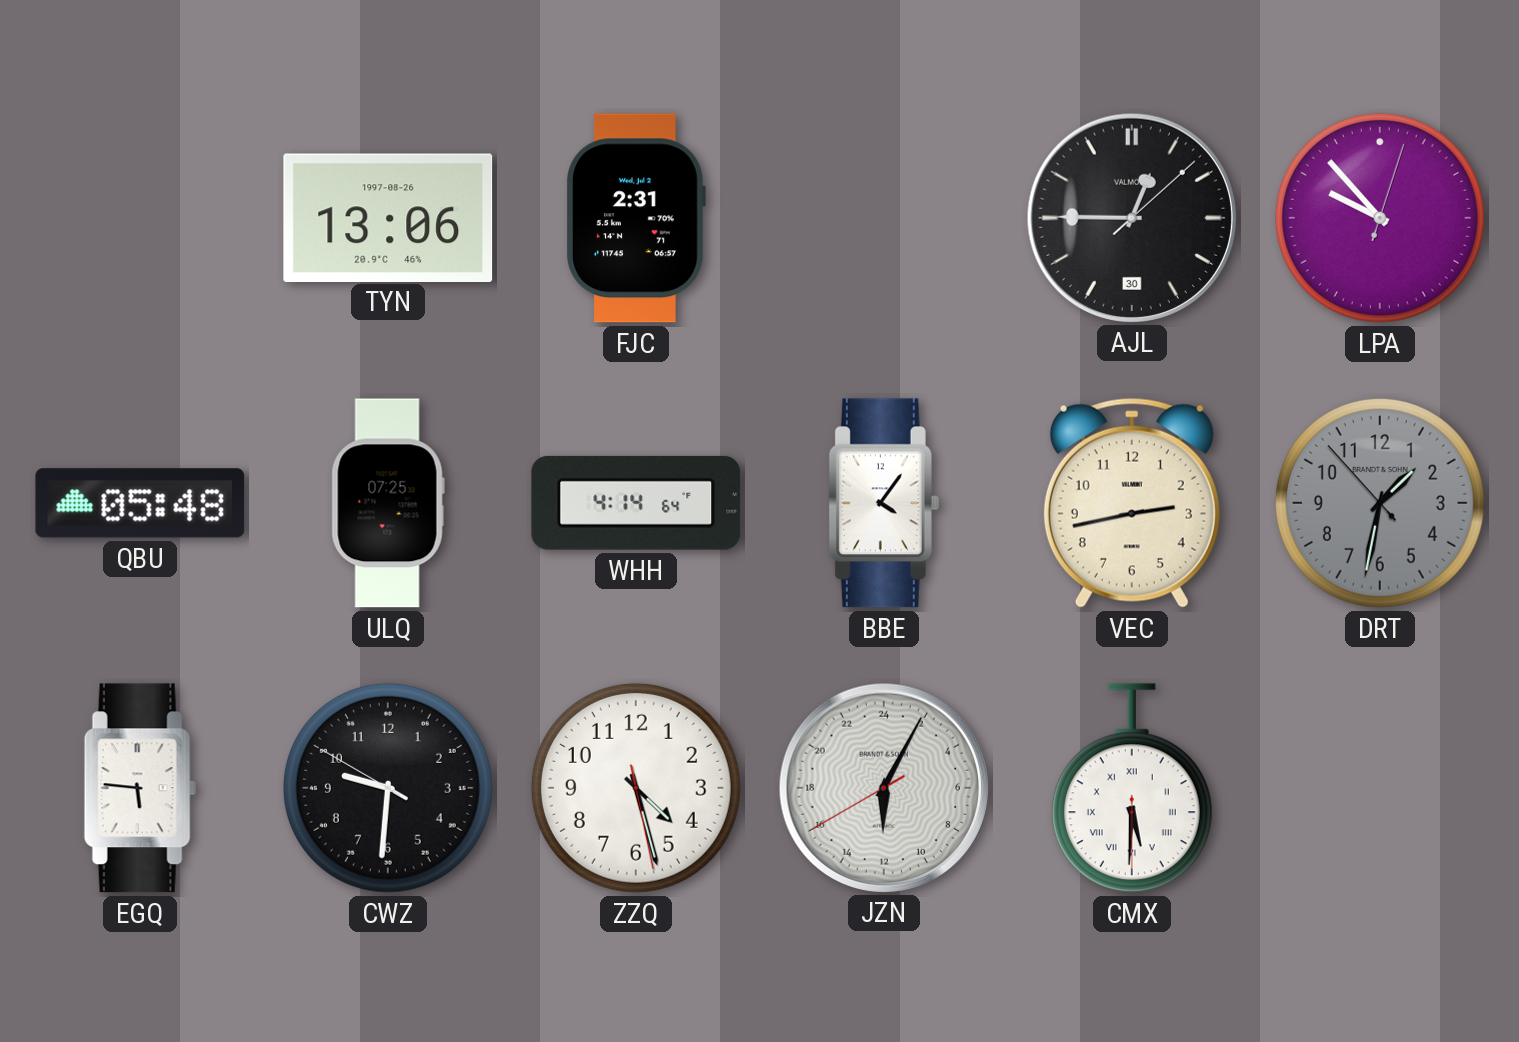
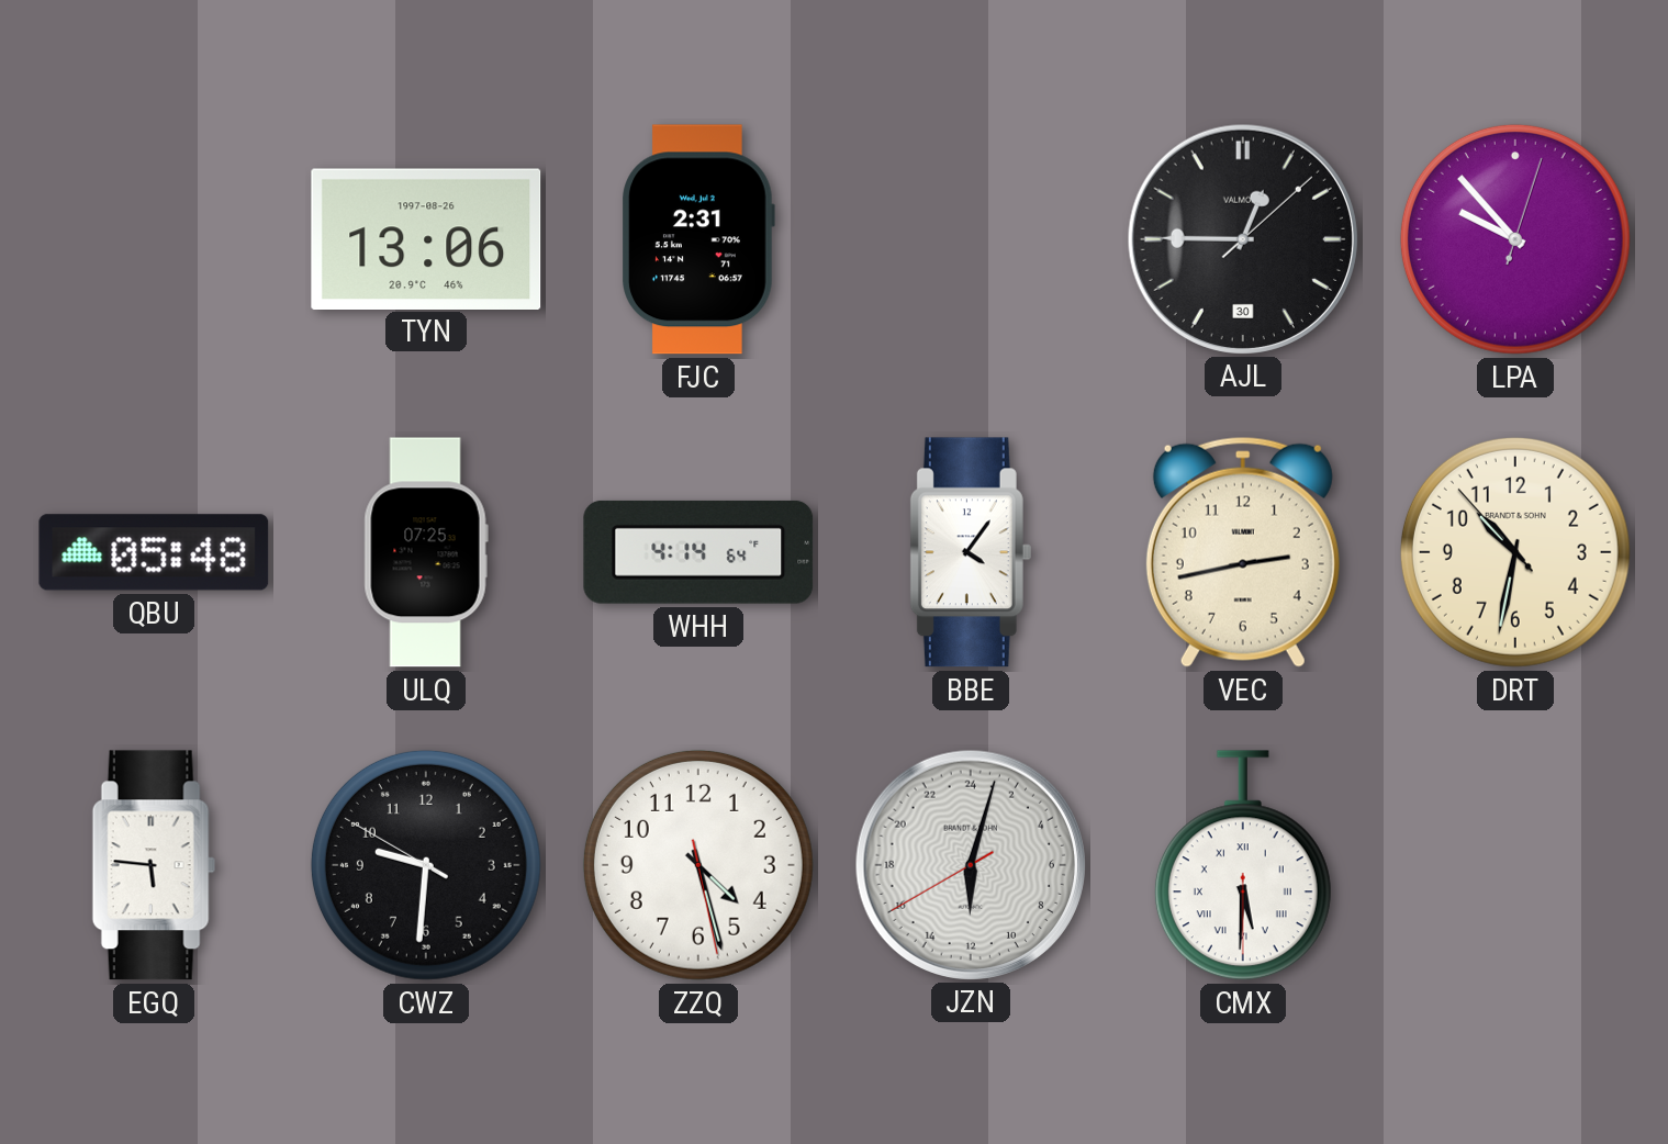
DRT: 1:31 -> 10:31 (1515, 552)
DRT dial: grey -> cream (1515, 552)
JZN: 12:04 -> 12:02 (970, 864)
